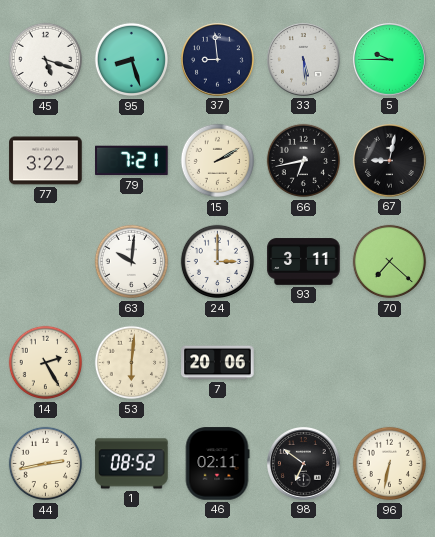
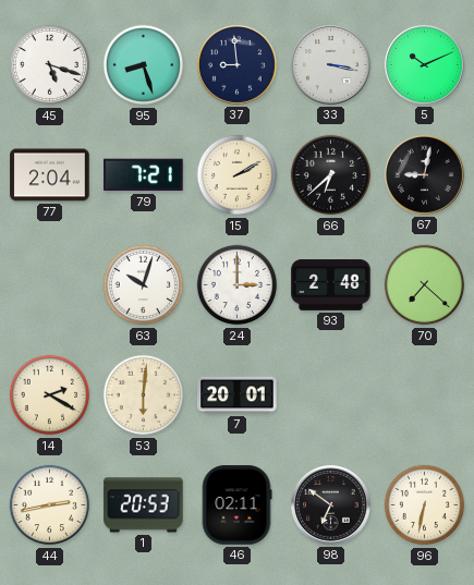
33: 5:29 -> 3:17 (331, 65)
5: 9:45 -> 10:11 (425, 65)
77: 3:22 -> 2:04 (50, 175)
66: 6:43 -> 6:38 (331, 175)
63: 10:01 -> 10:03 (144, 285)
93: 3:11 -> 2:48 (331, 285)
14: 2:25 -> 2:20 (50, 395)
7: 20:06 -> 20:01 (238, 395)
1: 08:52 -> 20:53 (144, 505)
